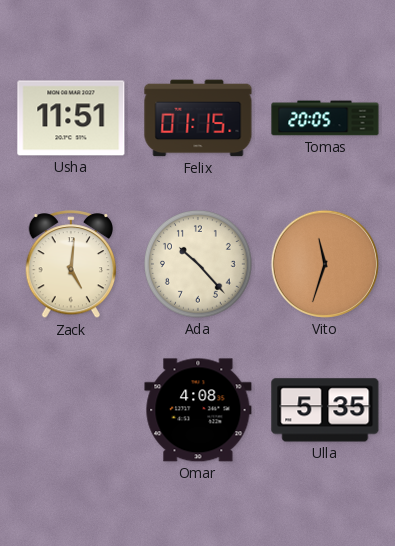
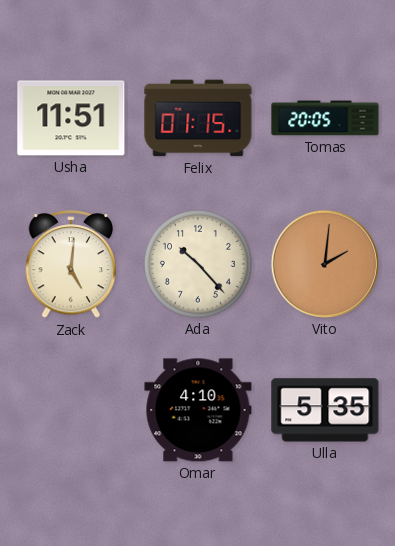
Vito: 11:33 -> 2:01 (325, 264)
Omar: 4:08 -> 4:10 (198, 410)
